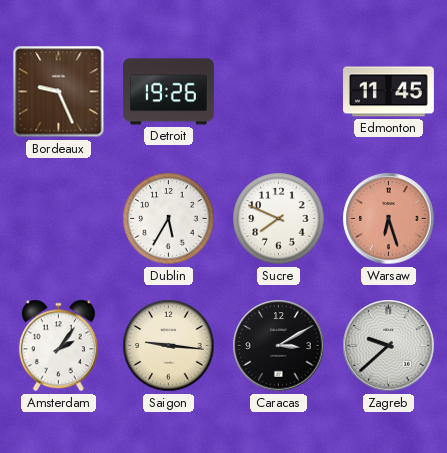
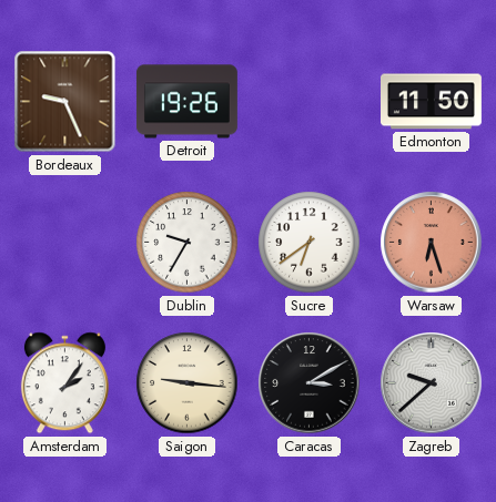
Edmonton: 11:45 -> 11:50 (432, 102)
Dublin: 5:35 -> 9:35 (188, 243)
Sucre: 7:49 -> 6:39 (310, 243)
